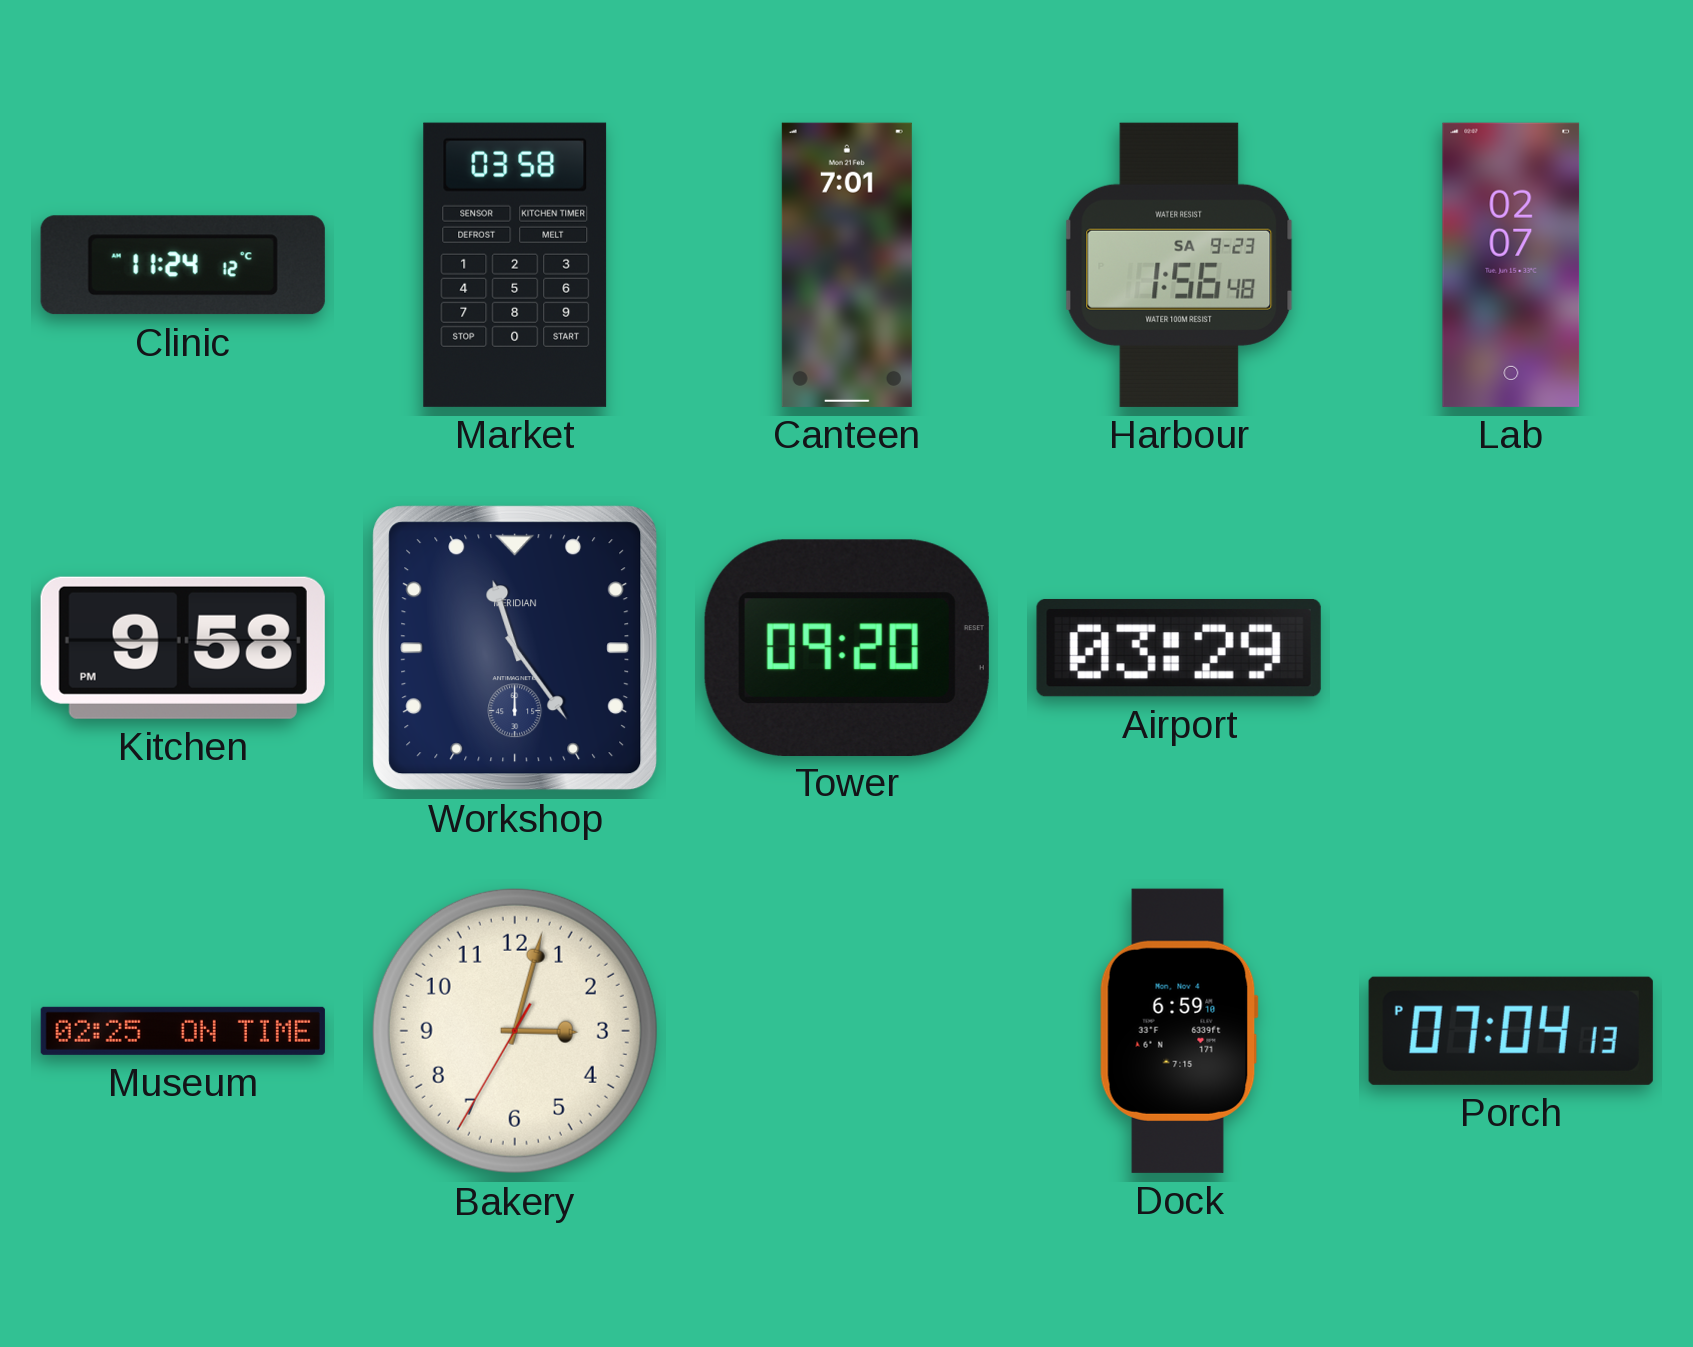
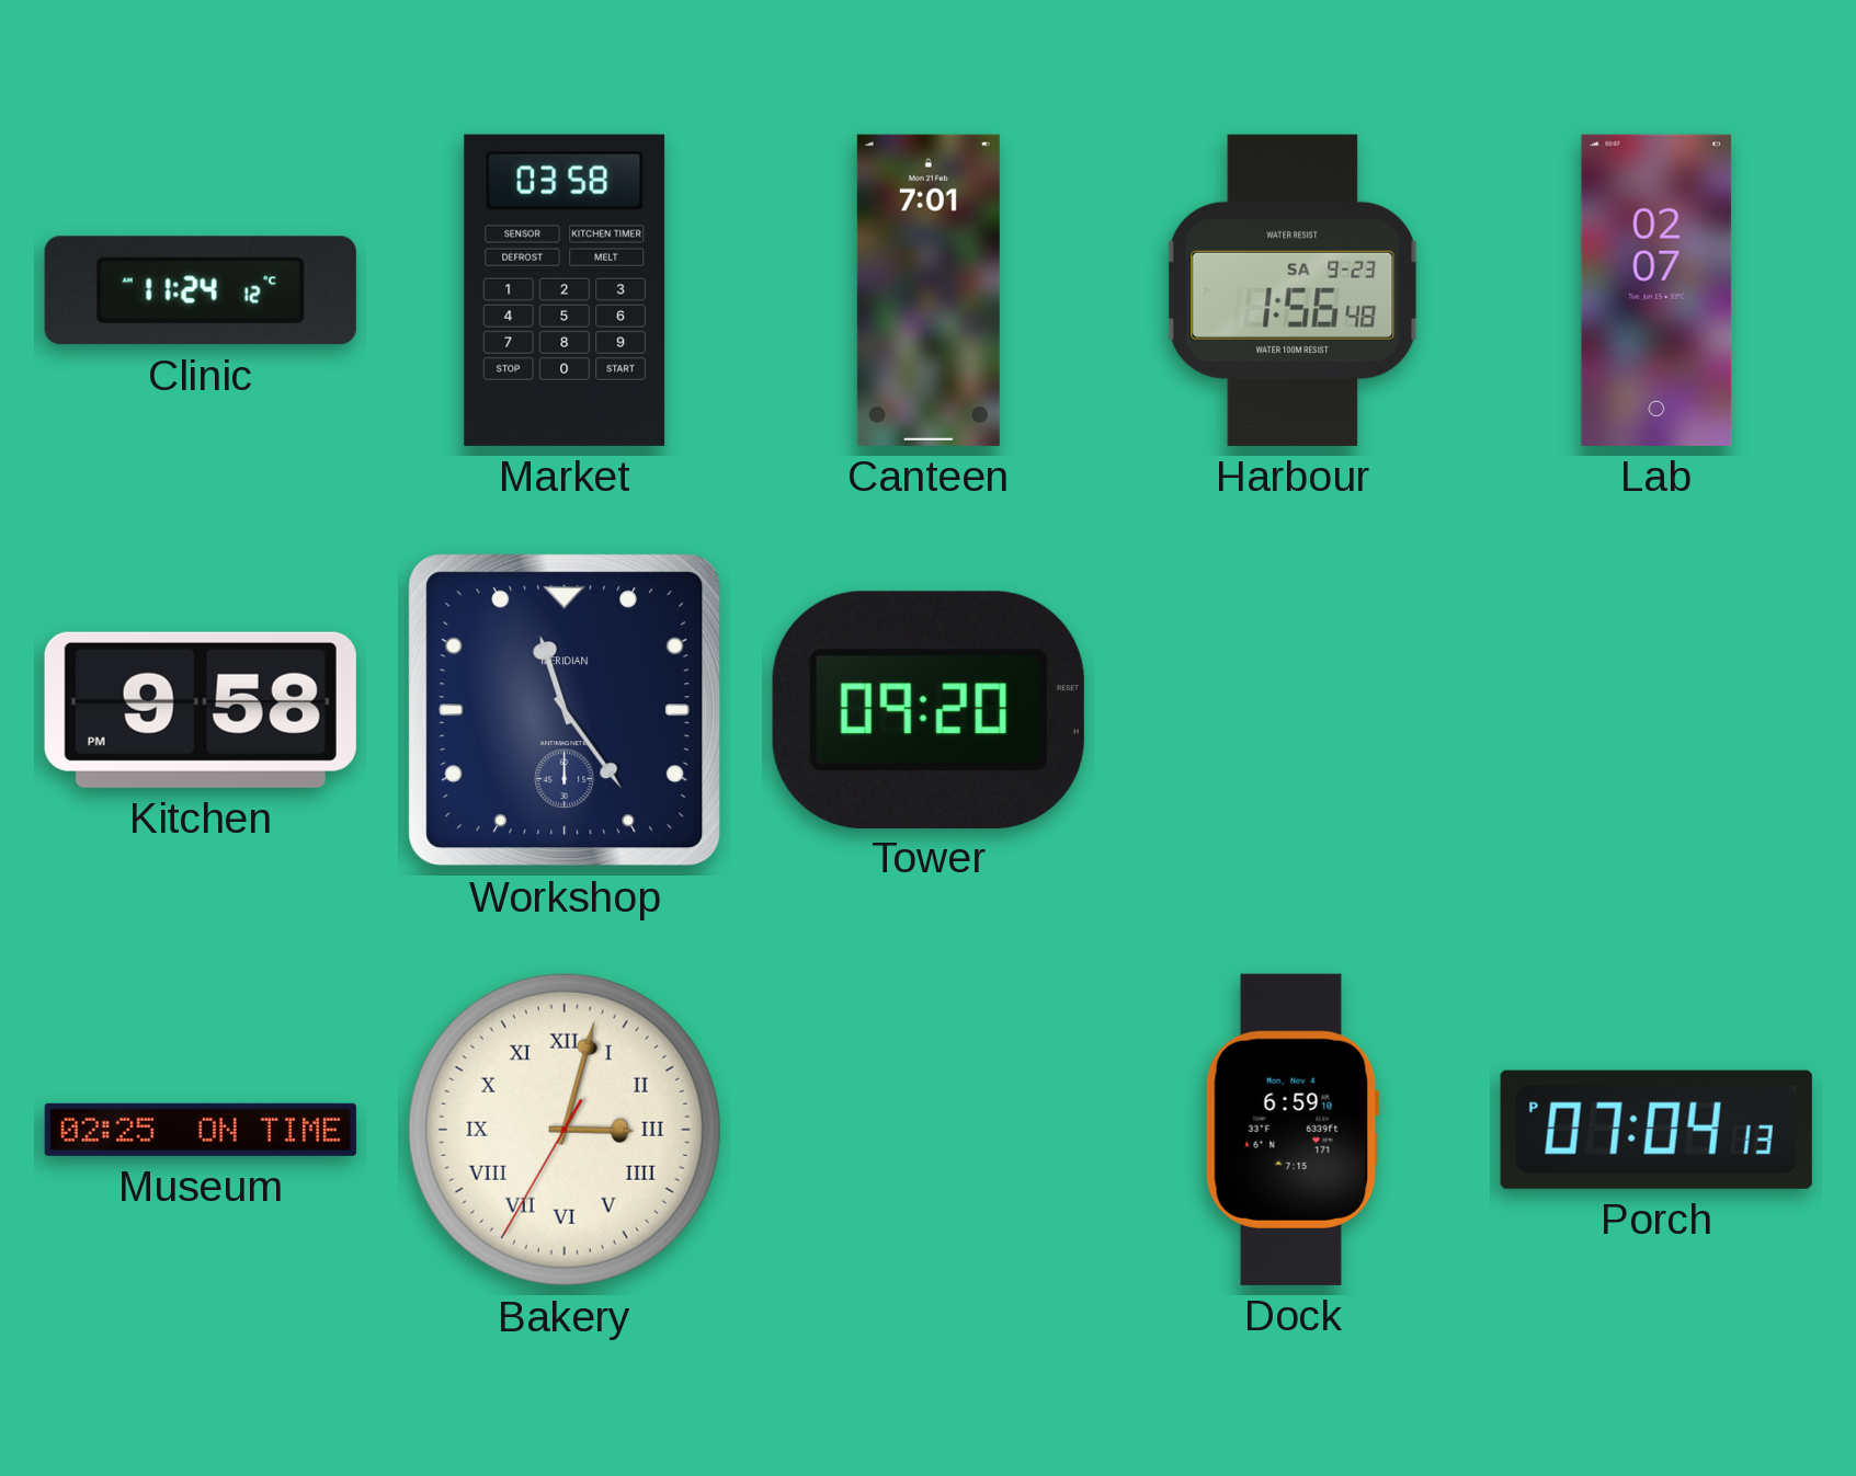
Airport: 03:29 -> none (1179, 648)
Bakery numerals: Arabic -> Roman (565, 1130)
